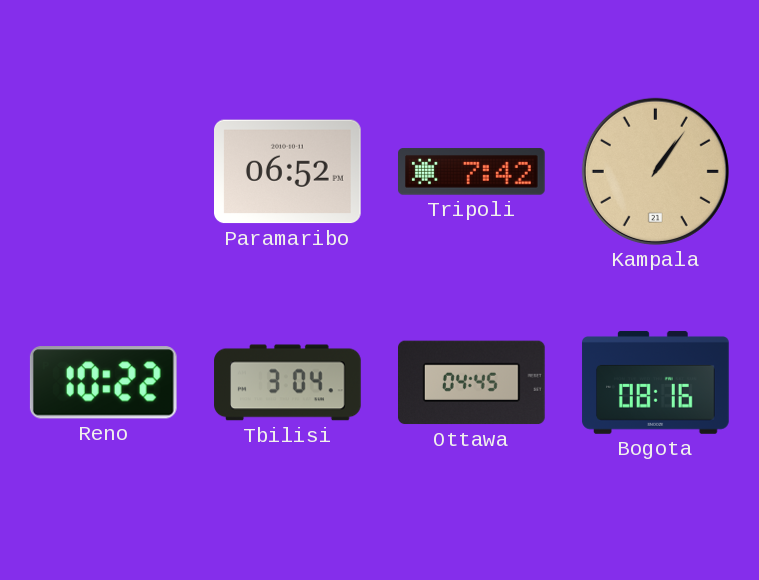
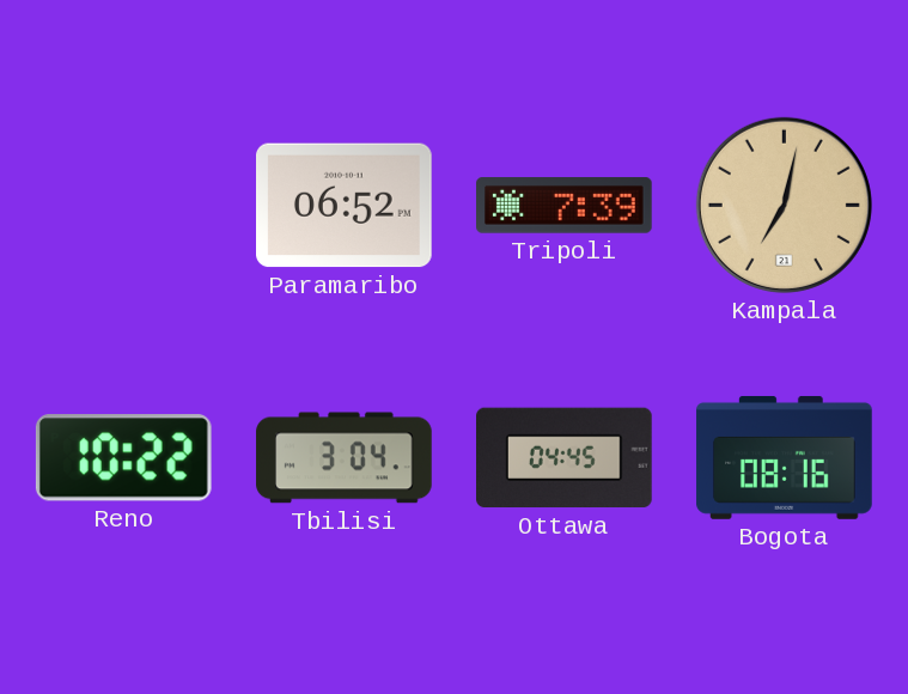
Tripoli: 7:42 -> 7:39 (565, 206)
Kampala: 1:06 -> 7:02 (784, 205)
